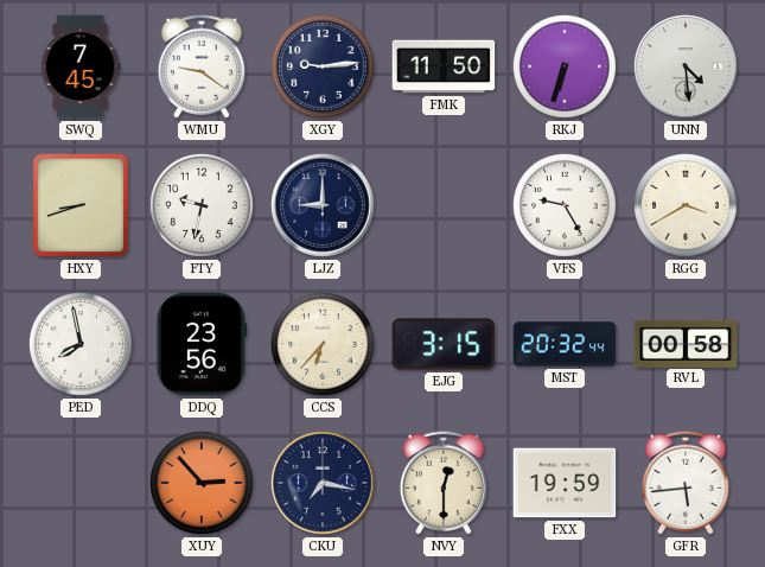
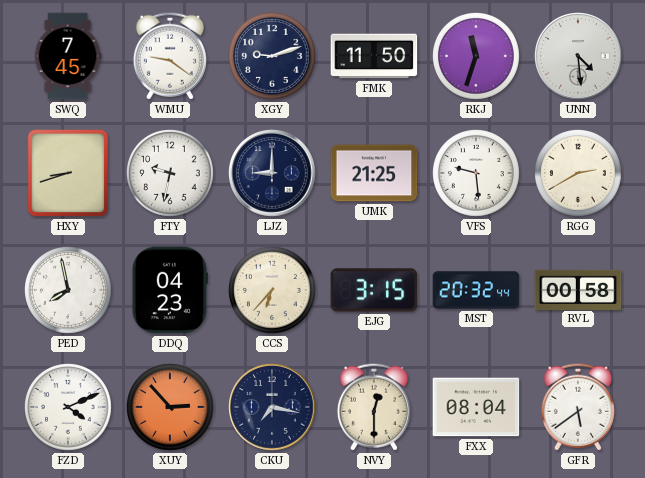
XGY: 9:14 -> 9:12 (273, 57)
RKJ: 6:33 -> 11:33 (477, 57)
UMK: none -> 21:25 (374, 173)
VFS: 9:25 -> 9:29 (477, 174)
RGG: 3:40 -> 2:40 (579, 174)
DDQ: 23:56 -> 04:23 (170, 290)
FZD: none -> 4:11 (69, 408)
FXX: 19:59 -> 08:04 (476, 407)
GFR: 5:44 -> 5:39 (578, 407)
